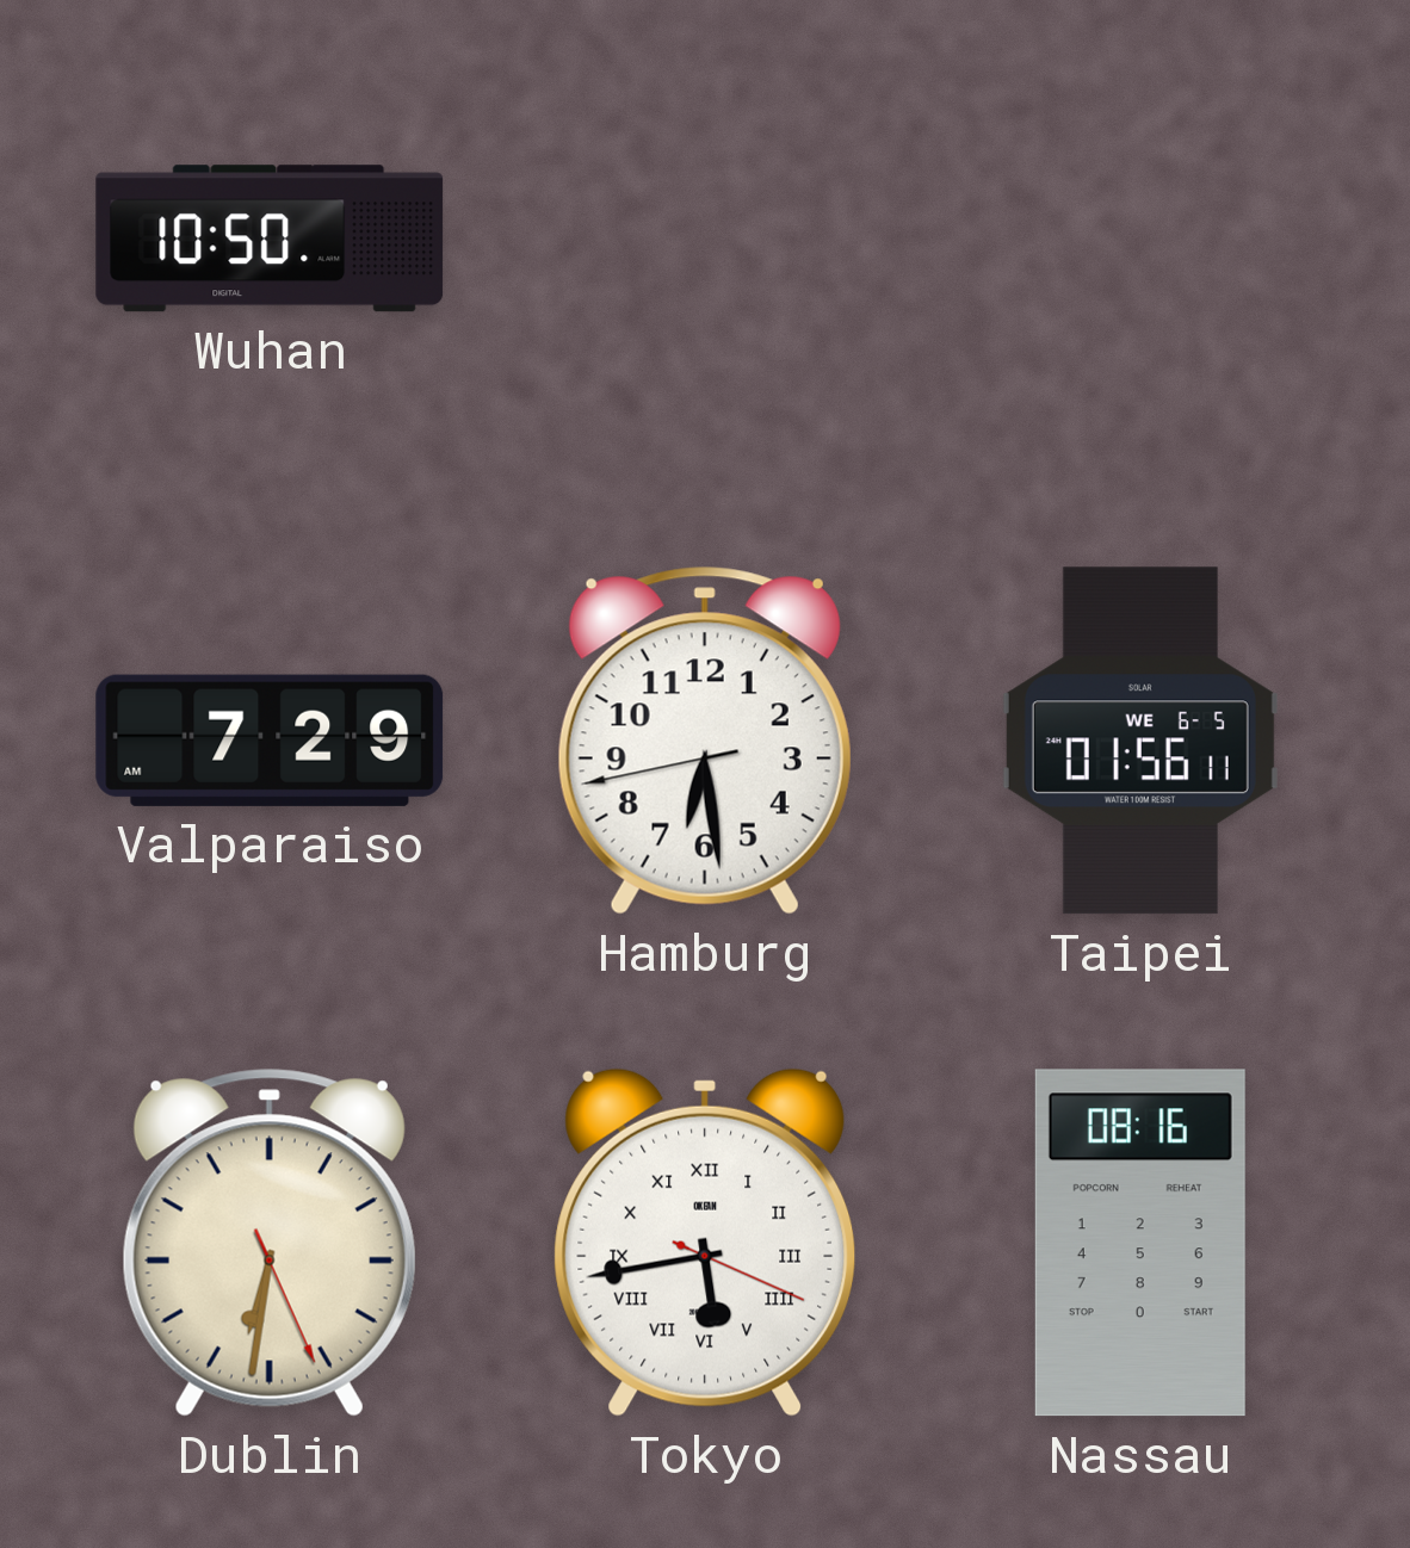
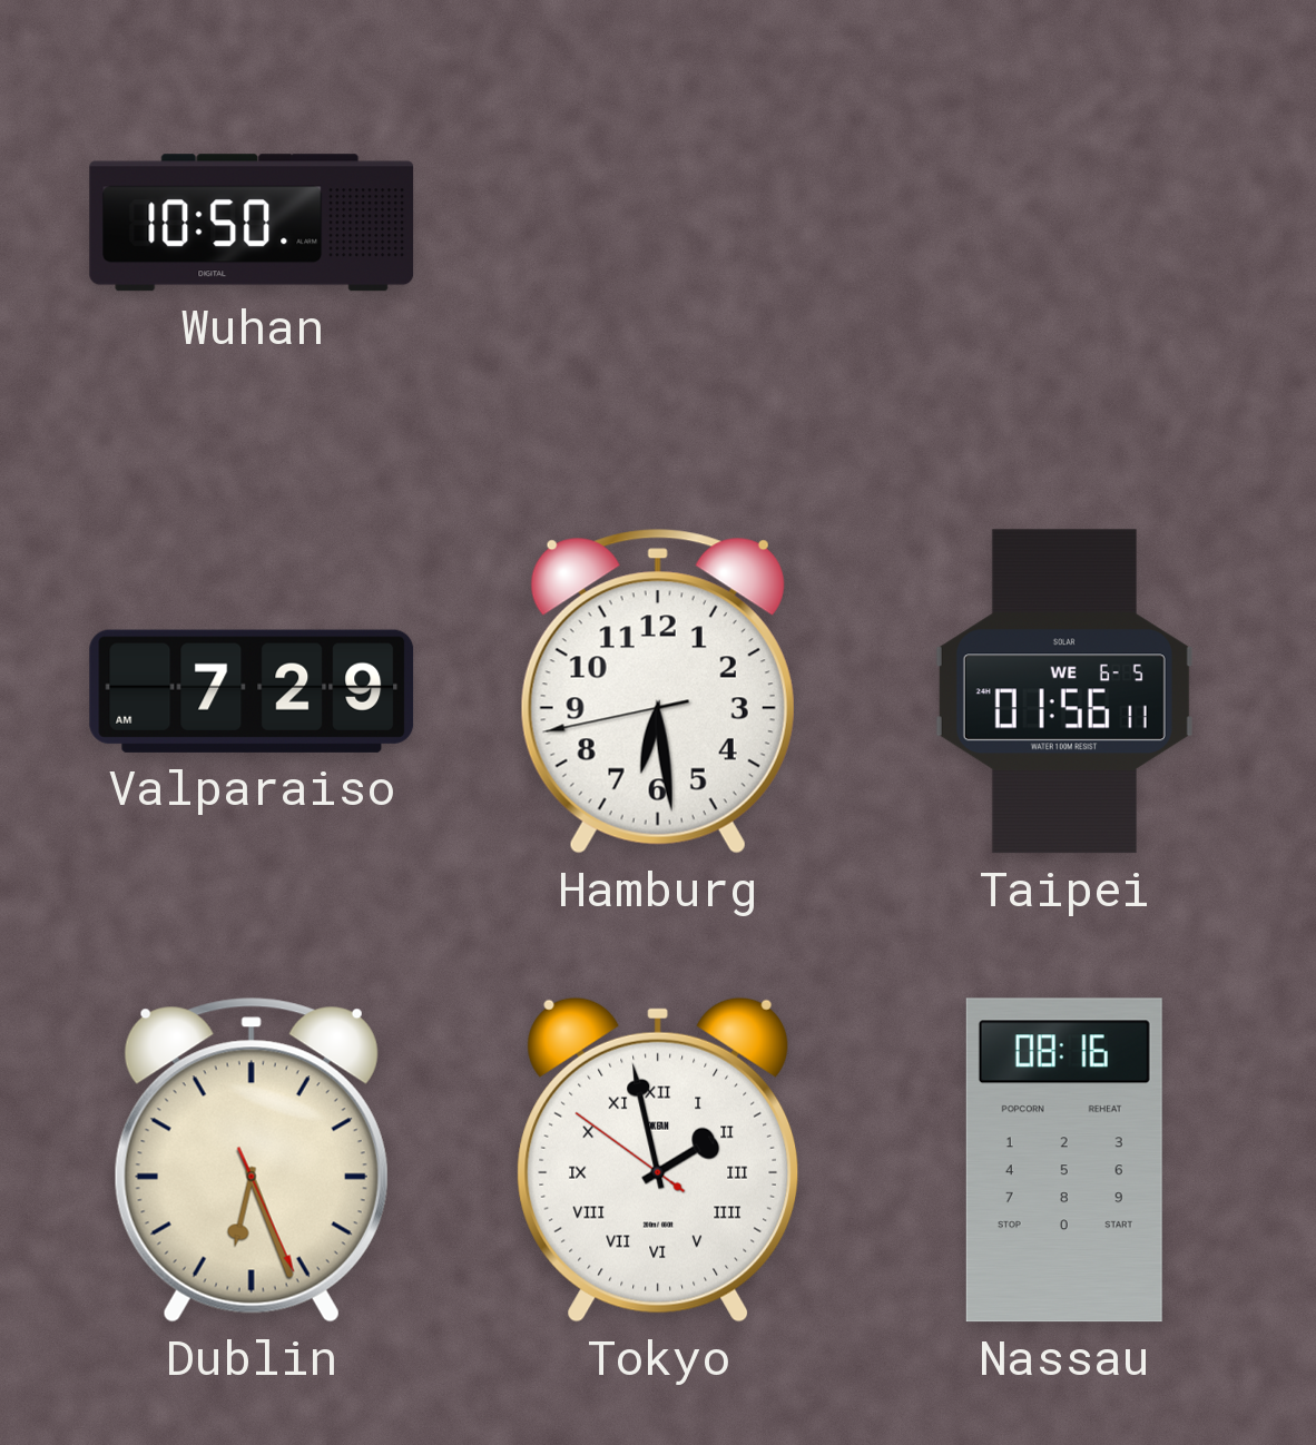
Dublin: 6:31 -> 6:26 (252, 1160)
Tokyo: 5:43 -> 1:57 (658, 1160)
